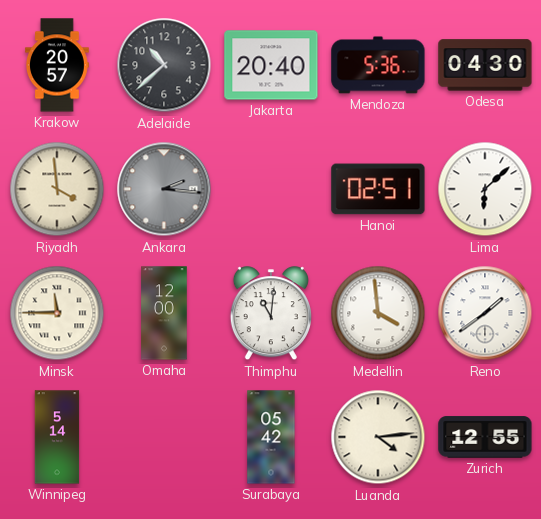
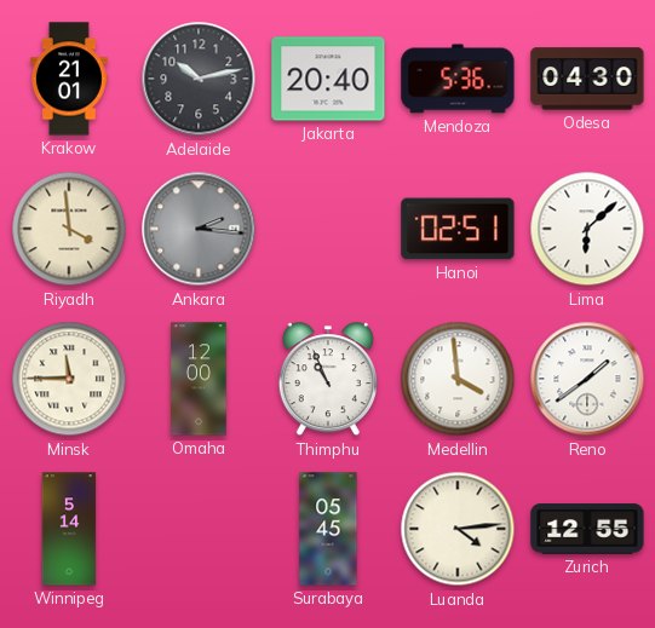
Krakow: 20:57 -> 21:01 (69, 79)
Adelaide: 10:38 -> 10:13 (199, 79)
Thimphu: 11:01 -> 10:56 (328, 380)
Surabaya: 05:42 -> 05:45 (328, 529)
